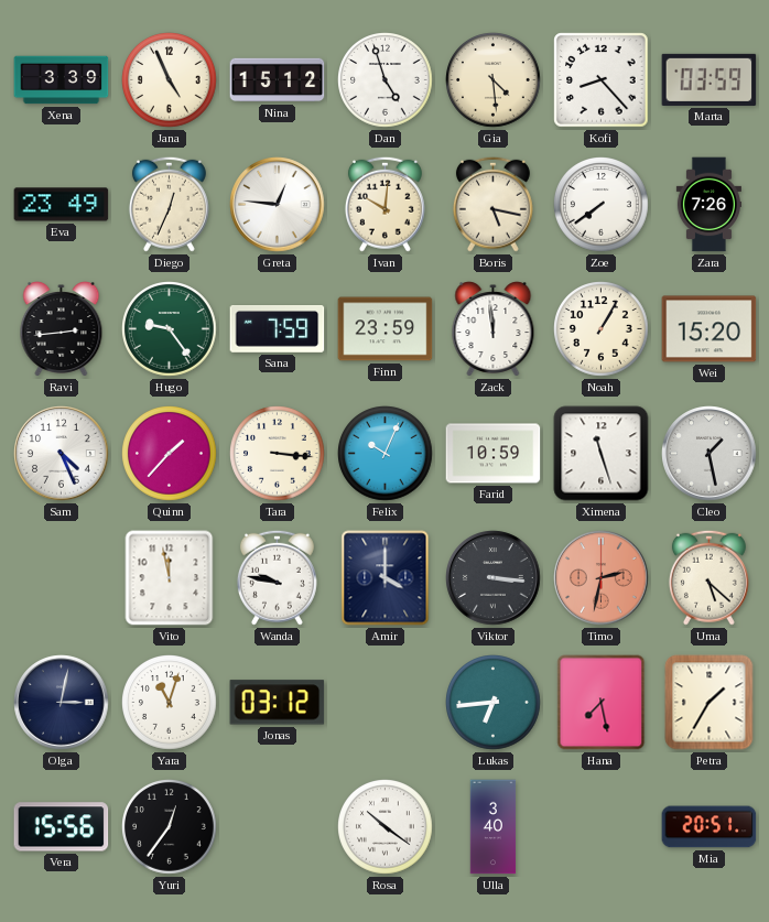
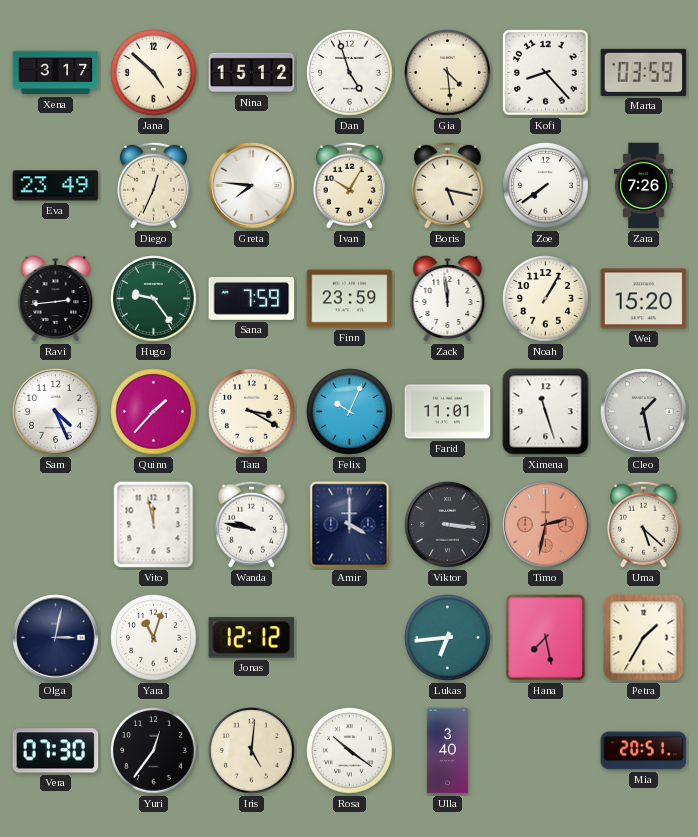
Xena: 3:39 -> 3:17 (56, 73)
Jana: 4:56 -> 4:52 (154, 73)
Greta: 12:46 -> 7:46 (252, 186)
Ivan: 10:01 -> 10:05 (349, 185)
Tara: 3:16 -> 3:20 (252, 412)
Farid: 10:59 -> 11:01 (448, 412)
Jonas: 03:12 -> 12:12 (252, 638)
Vera: 15:56 -> 07:30 (56, 751)
Iris: none -> 5:01 (252, 751)
